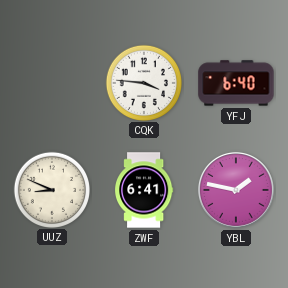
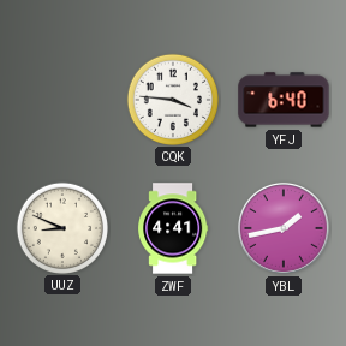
ZWF: 6:41 -> 4:41 (174, 228)
YBL: 1:47 -> 1:43 (284, 228)
